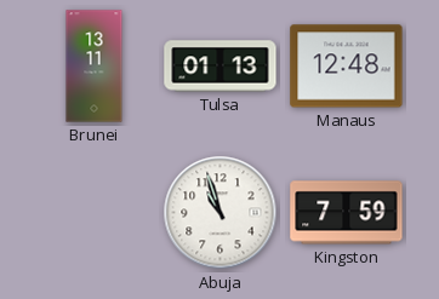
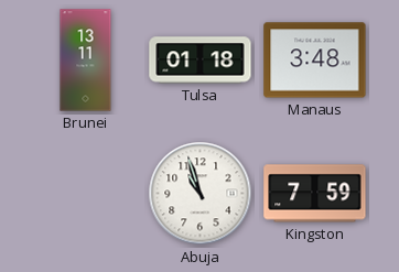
Tulsa: 01:13 -> 01:18 (201, 61)
Manaus: 12:48 -> 3:48 (315, 61)
